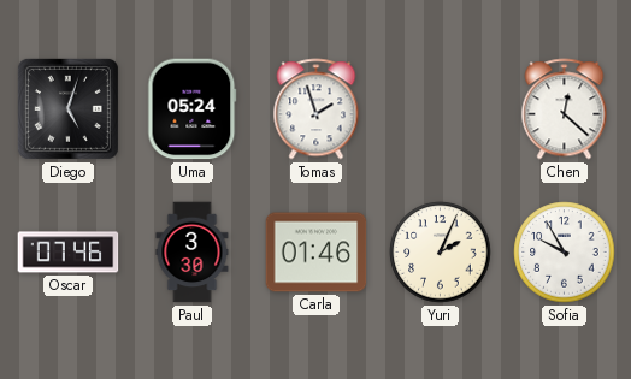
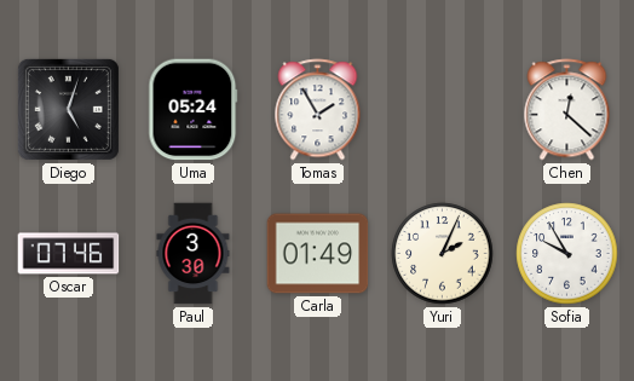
Tomas: 1:57 -> 1:55 (318, 110)
Carla: 01:46 -> 01:49 (318, 254)
